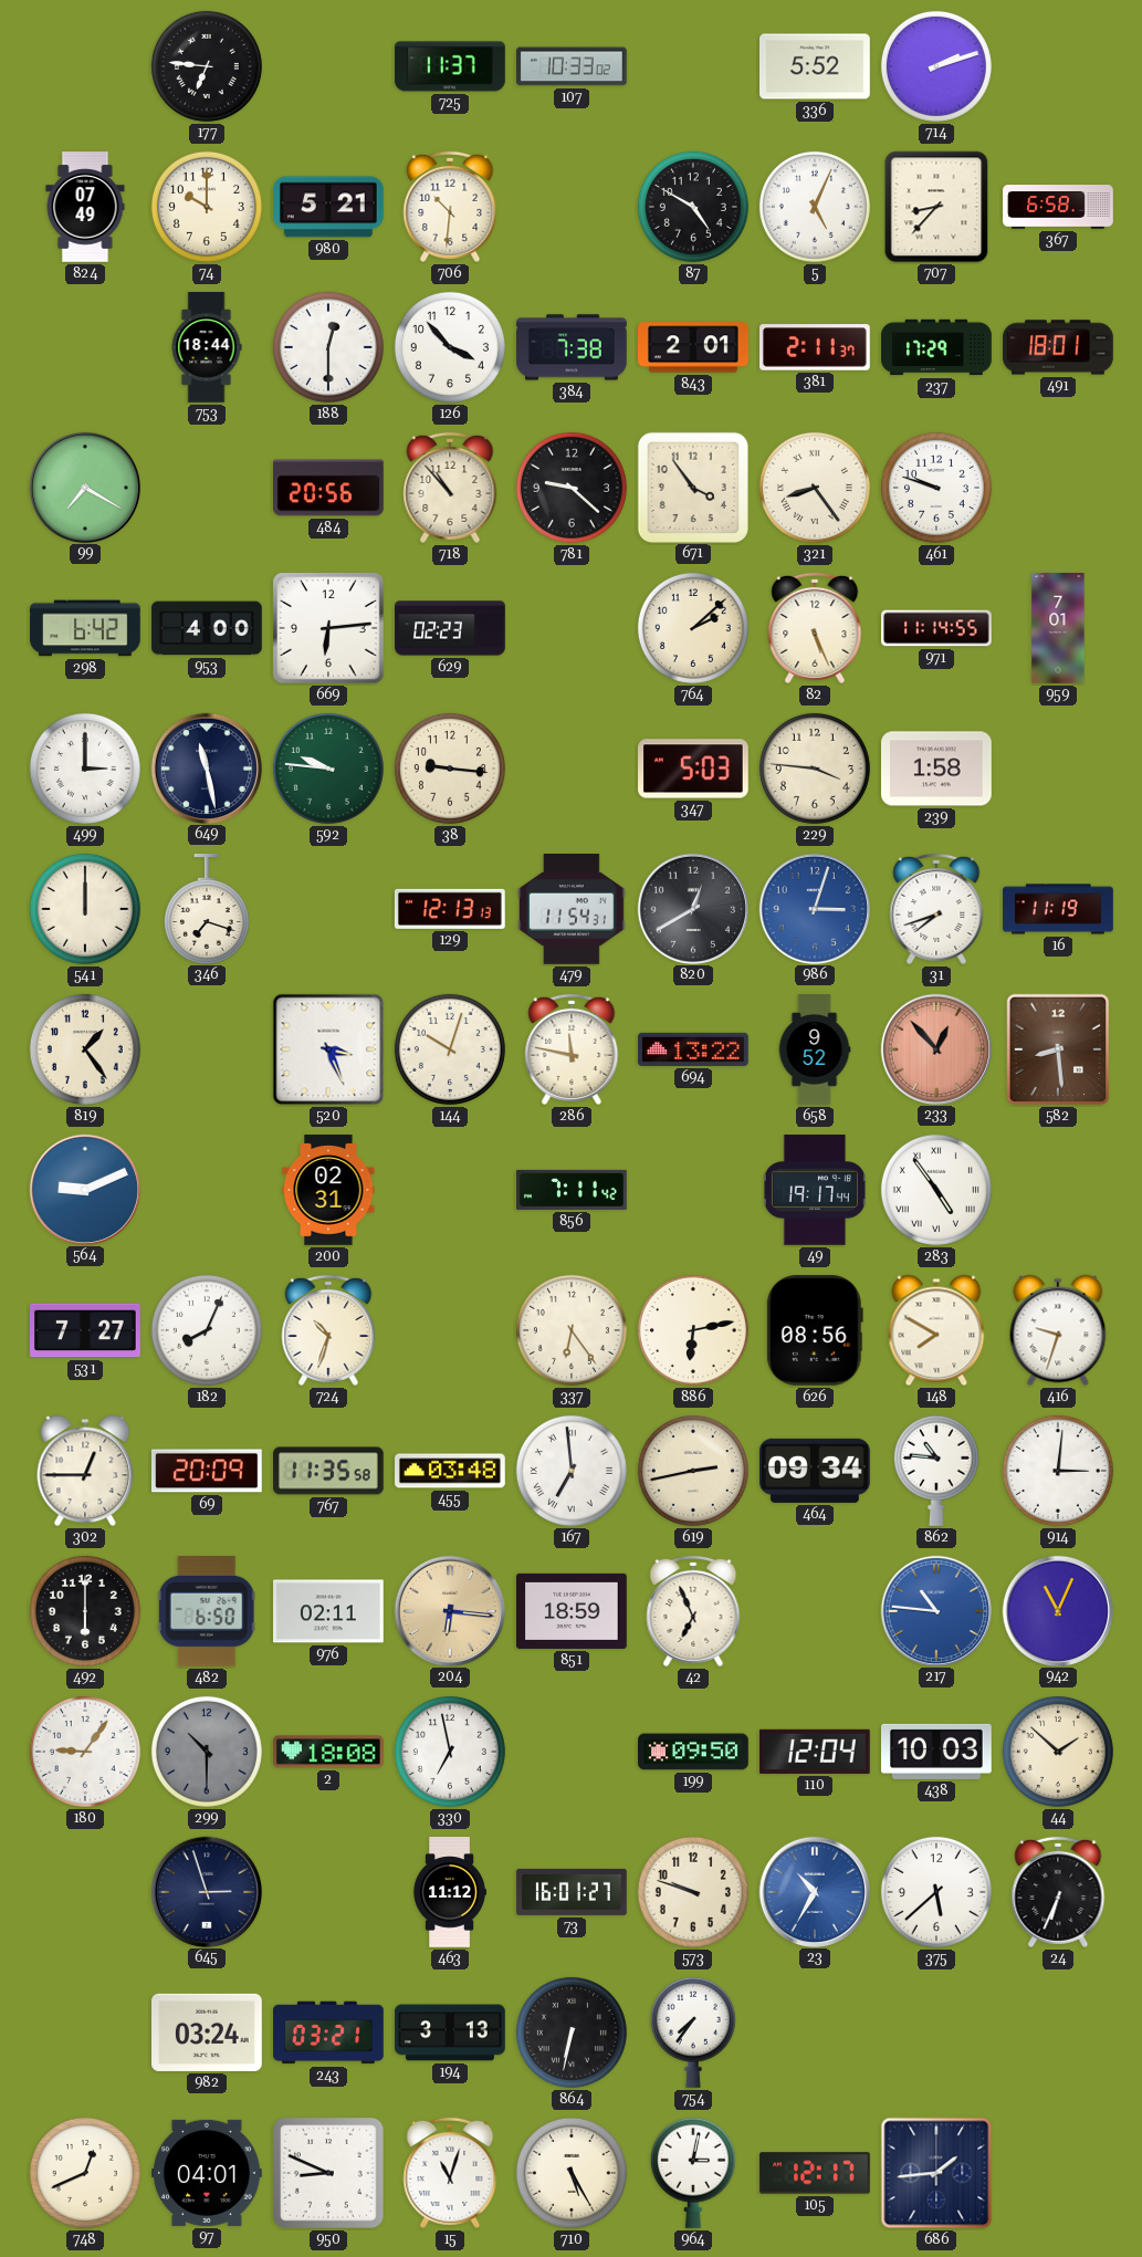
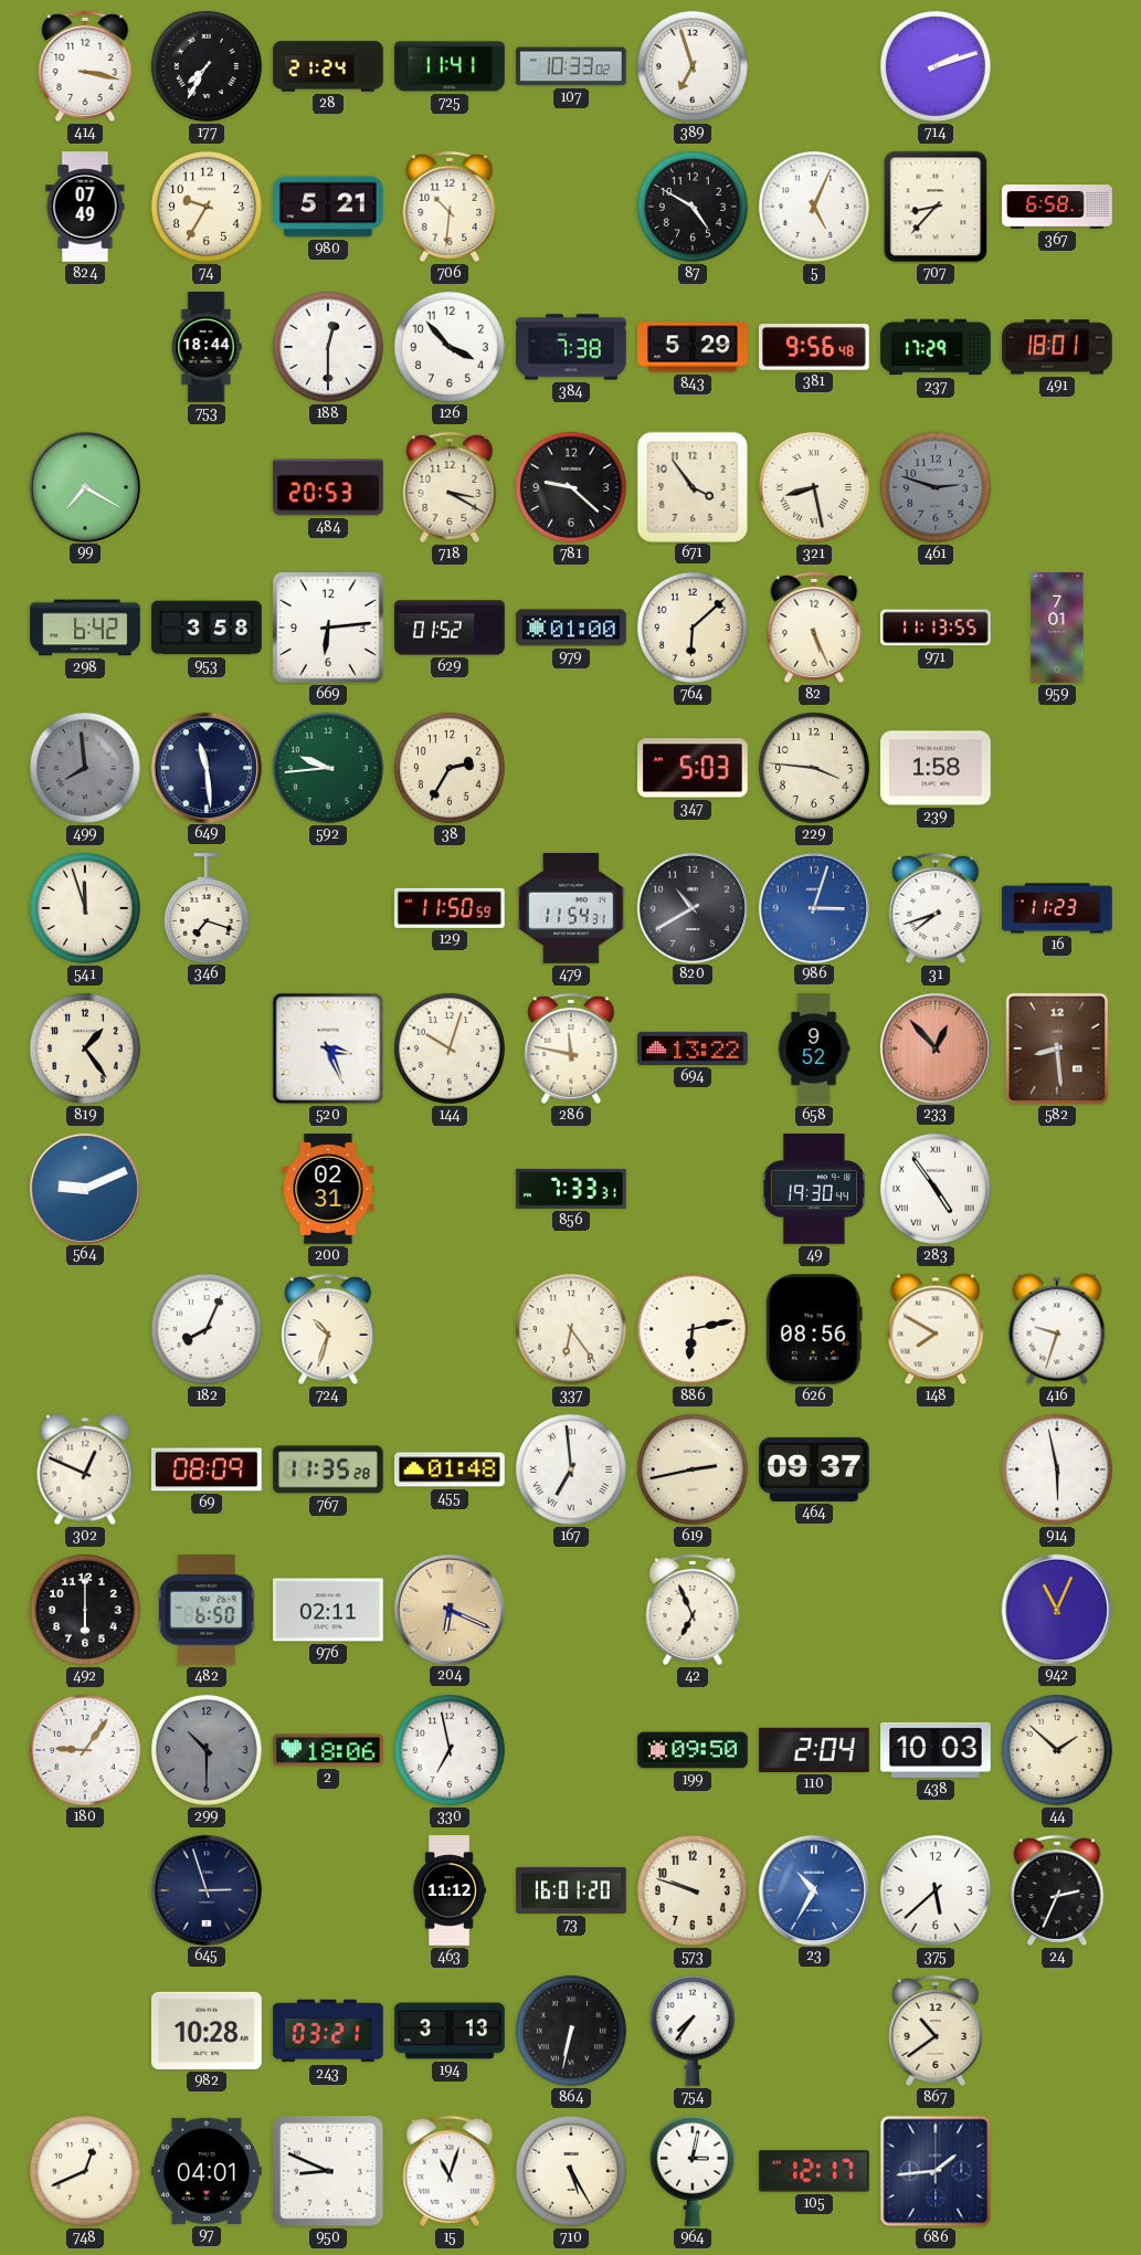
414: none -> 3:17 (85, 66)
177: 6:46 -> 7:35 (207, 66)
28: none -> 21:24 (328, 66)
725: 11:37 -> 11:41 (450, 66)
389: none -> 6:57 (693, 66)
336: 5:52 -> none (816, 66)
74: 10:00 -> 9:35 (207, 207)
843: 2:01 -> 5:29 (693, 347)
381: 2:11 -> 9:56 (815, 347)
484: 20:56 -> 20:53 (329, 487)
718: 10:53 -> 3:20 (450, 487)
321: 8:24 -> 8:28 (814, 487)
461: 9:48 -> 2:48 (936, 487)
461 dial: white -> grey (936, 487)
953: 4:00 -> 3:58 (207, 628)
629: 02:23 -> 01:52 (450, 628)
979: none -> 01:00 (572, 628)
764: 2:08 -> 6:08 (693, 628)
971: 11:14 -> 11:13 (937, 628)
499: 3:00 -> 7:59 (85, 768)
499 dial: white -> grey (85, 768)
649: 11:28 -> 11:29 (205, 767)
592: 9:46 -> 9:44 (328, 768)
38: 9:16 -> 2:35 (450, 768)
541: 12:00 -> 11:57 (85, 908)
129: 12:13 -> 11:50 (450, 908)
820: 12:40 -> 10:40 (691, 907)
16: 11:19 -> 11:23 (1057, 908)
856: 7:11 -> 7:33 (571, 1189)
49: 19:17 -> 19:30 (814, 1189)
531: 7:27 -> none (86, 1330)
302: 12:45 -> 12:49 (85, 1469)
69: 20:09 -> 08:09 (208, 1469)
767: 11:35:58 -> 11:35:28 (329, 1469)
455: 03:48 -> 01:48 (450, 1469)
464: 09:34 -> 09:37 (815, 1469)
862: 10:46 -> none (936, 1471)
914: 3:01 -> 5:58 (1057, 1469)
204: 6:16 -> 6:19 (448, 1609)
851: 18:59 -> none (573, 1611)
217: 10:46 -> none (935, 1610)
2: 18:08 -> 18:06 (329, 1750)
110: 12:04 -> 2:04 (815, 1750)
73: 16:01:27 -> 16:01:20 (571, 1890)
24: 6:34 -> 2:34 (1057, 1890)
982: 03:24 -> 10:28 (208, 2031)
867: none -> 10:39 (936, 2031)
